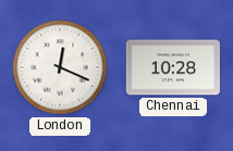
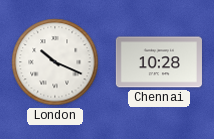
London: 12:19 -> 10:19 (55, 62)
